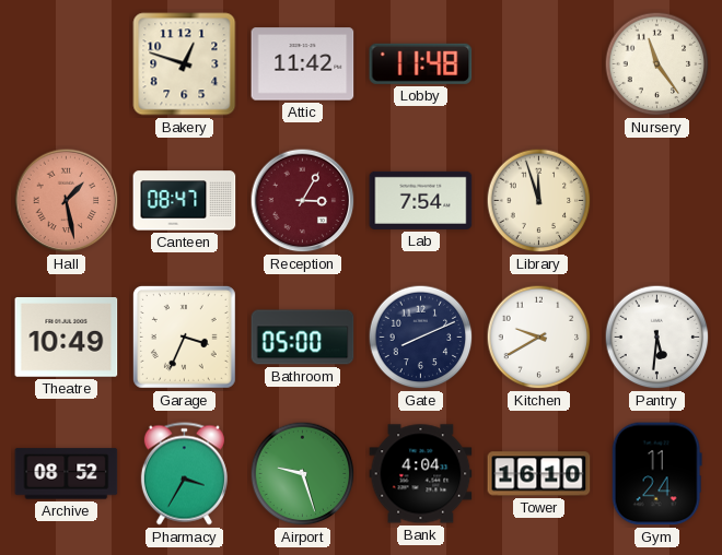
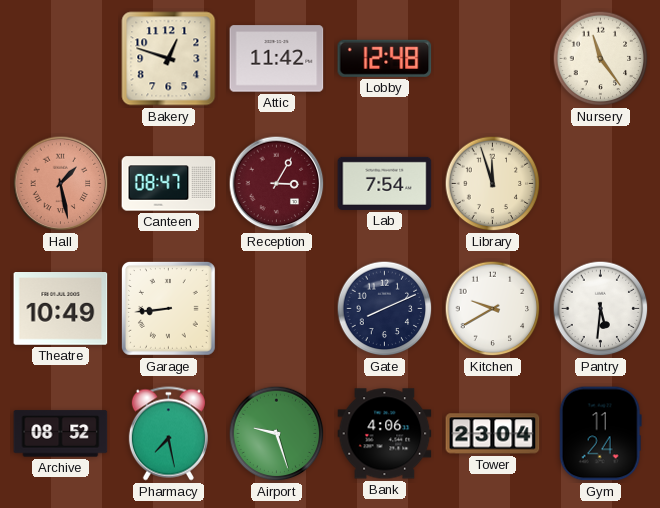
Lobby: 11:48 -> 12:48 (385, 58)
Garage: 3:34 -> 8:44 (168, 308)
Bathroom: 05:00 -> none (303, 338)
Pharmacy: 3:35 -> 7:28 (168, 434)
Bank: 4:04 -> 4:06 (385, 434)
Tower: 16:10 -> 23:04 (493, 434)
